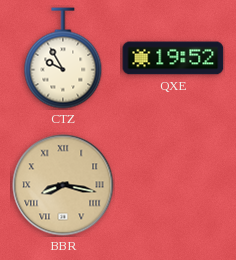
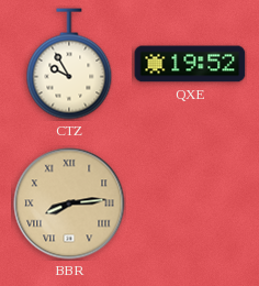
BBR: 8:17 -> 8:14 (69, 204)
